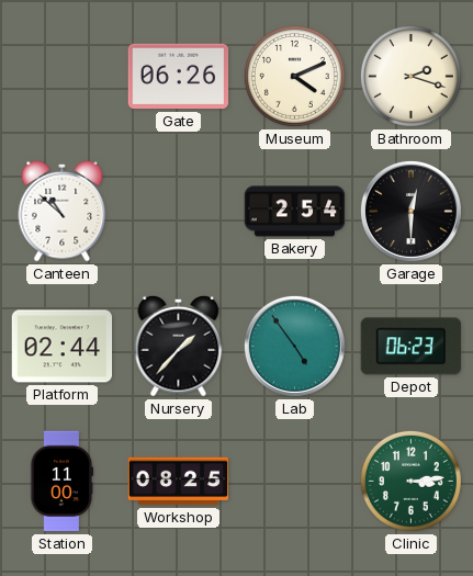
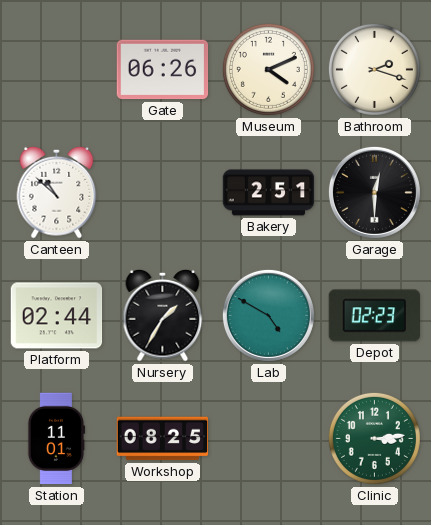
Bakery: 2:54 -> 2:51 (269, 193)
Nursery: 1:37 -> 1:35 (163, 315)
Lab: 4:54 -> 4:50 (268, 315)
Depot: 06:23 -> 02:23 (374, 316)
Station: 11:00 -> 11:01 (56, 439)
